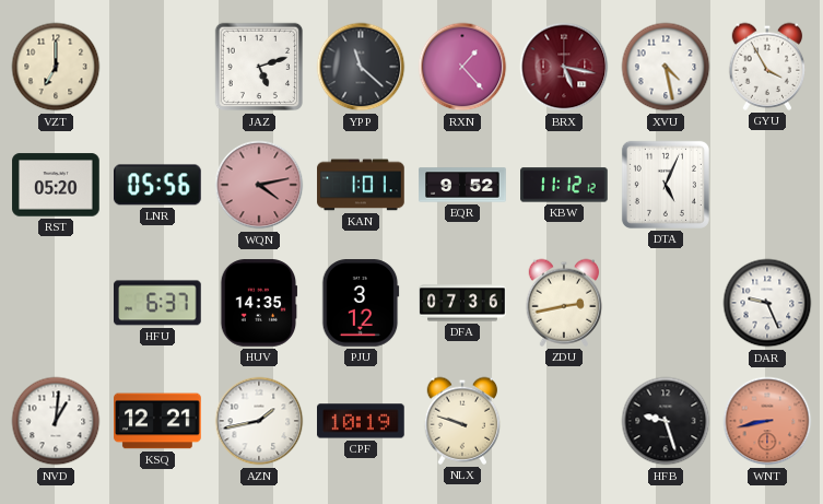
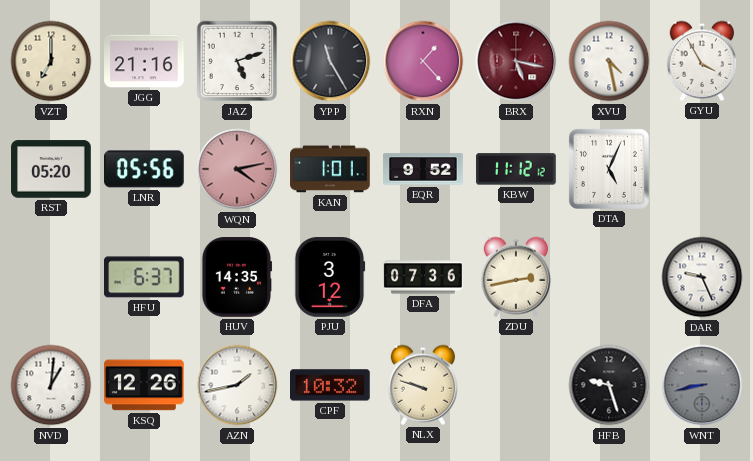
JGG: none -> 21:16 (144, 61)
YPP: 11:22 -> 11:25 (330, 61)
KSQ: 12:21 -> 12:26 (144, 385)
CPF: 10:19 -> 10:32 (330, 385)
WNT dial: salmon -> grey (702, 385)
